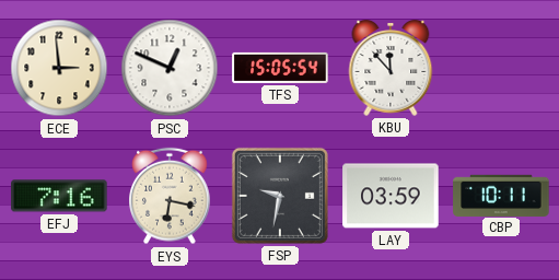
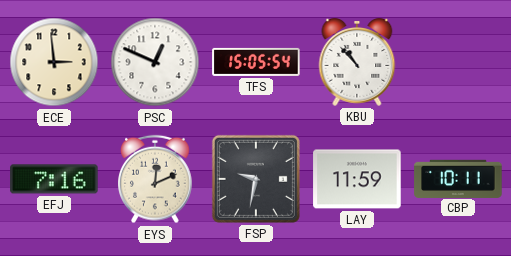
KBU: 11:53 -> 10:53 (357, 63)
EYS: 6:17 -> 12:11 (156, 179)
LAY: 03:59 -> 11:59 (357, 179)
